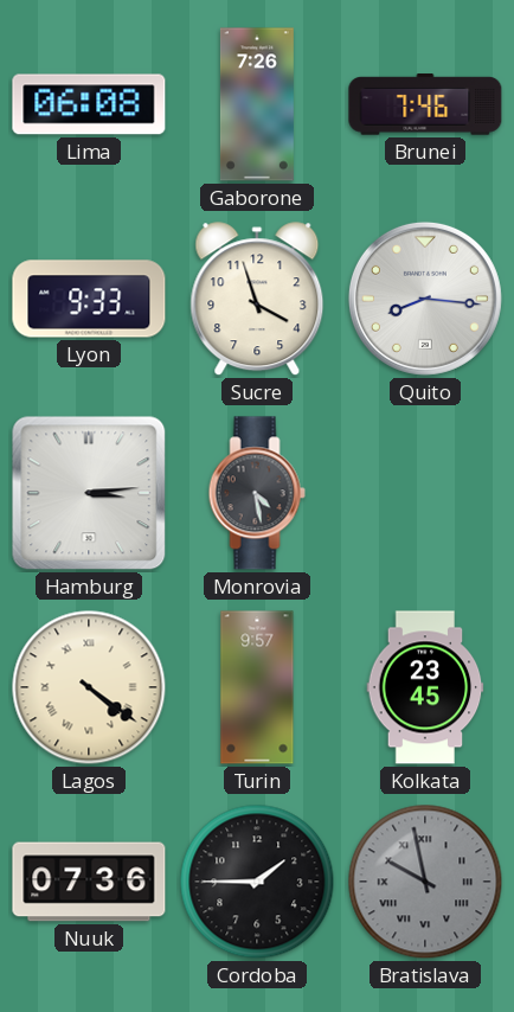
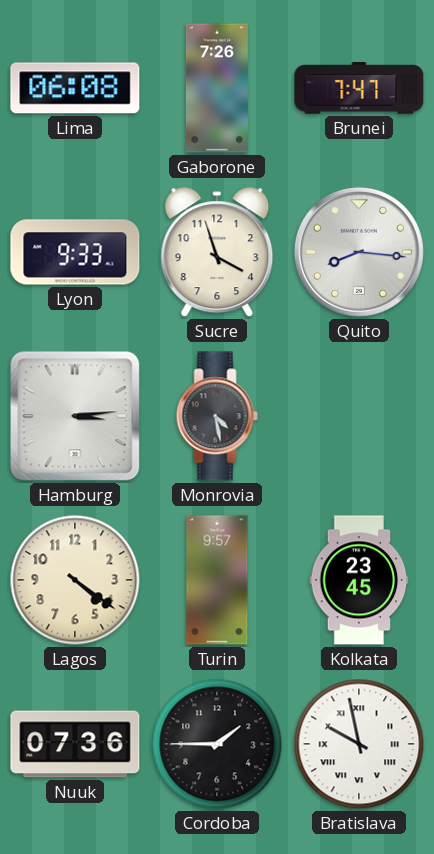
Brunei: 7:46 -> 7:47 (359, 88)
Lagos numerals: Roman -> Arabic (75, 580)
Bratislava dial: grey -> white (359, 744)
